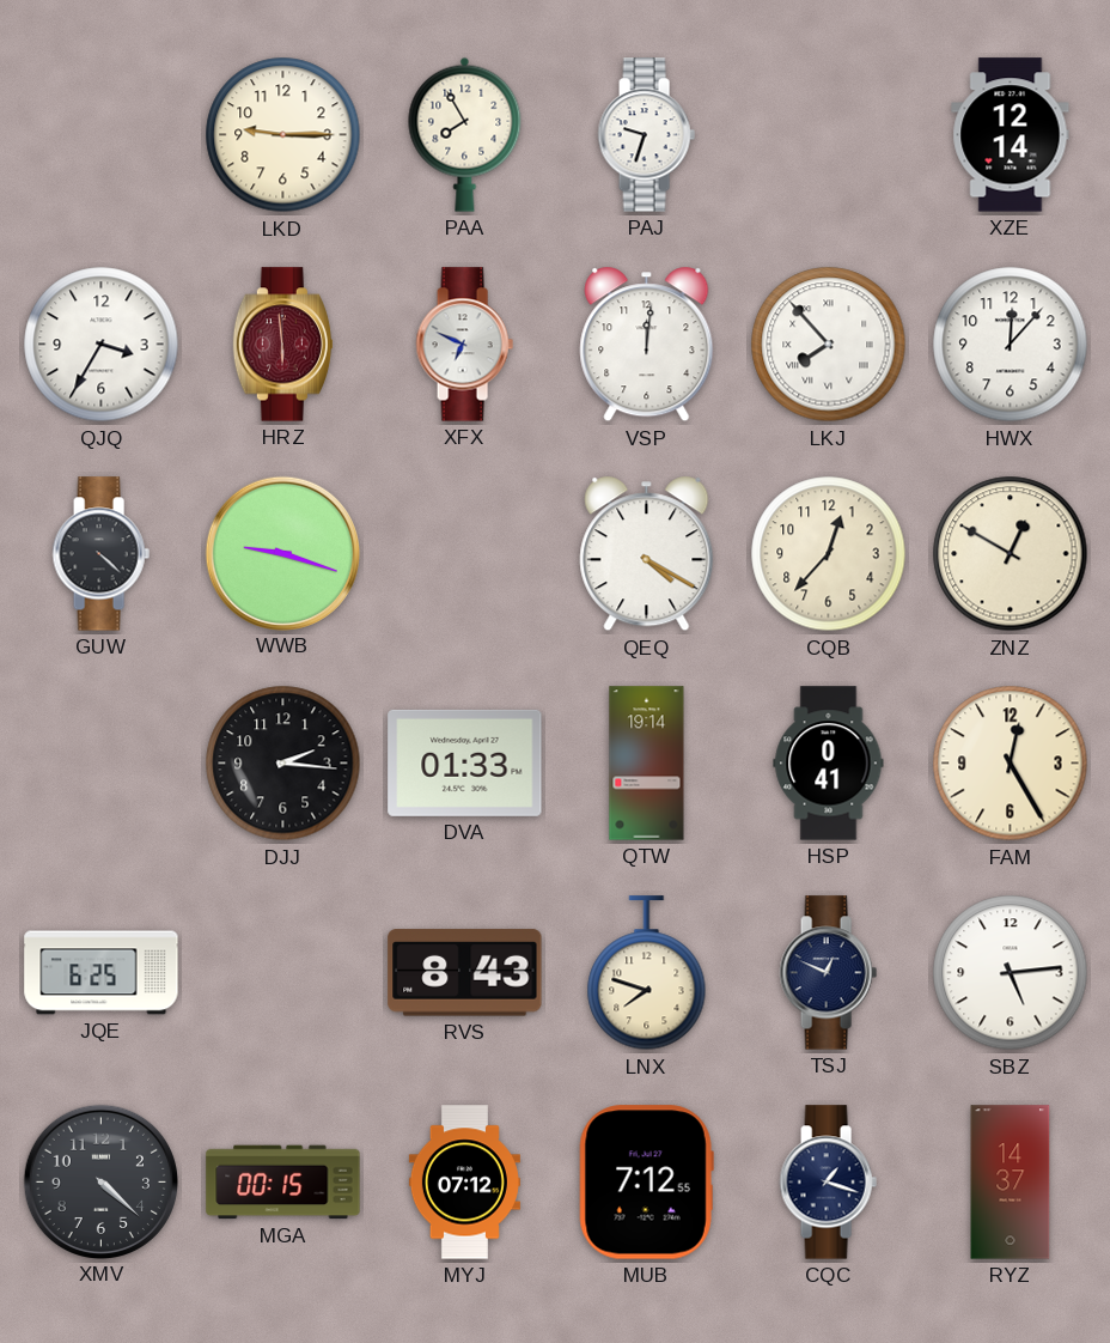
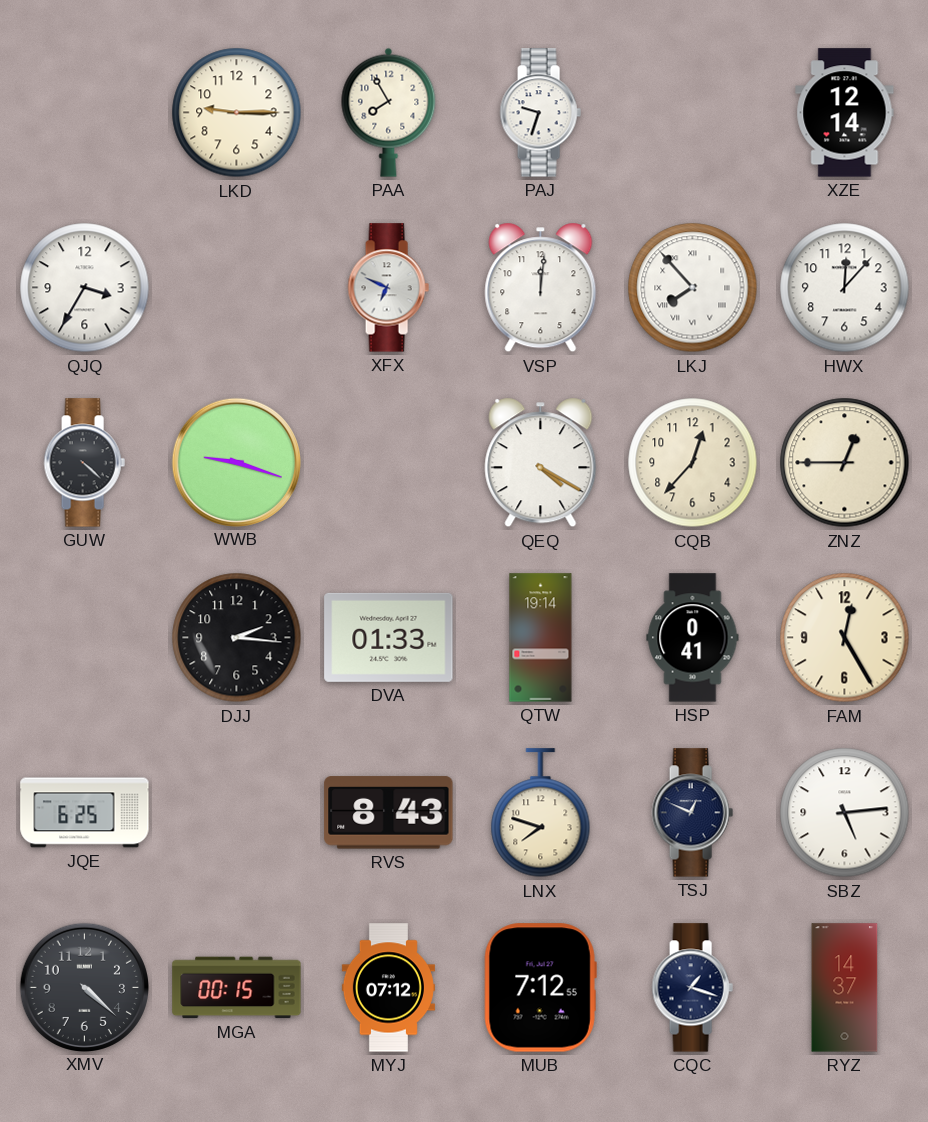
HRZ: 5:59 -> none (282, 345)
ZNZ: 12:50 -> 12:45 (845, 463)
